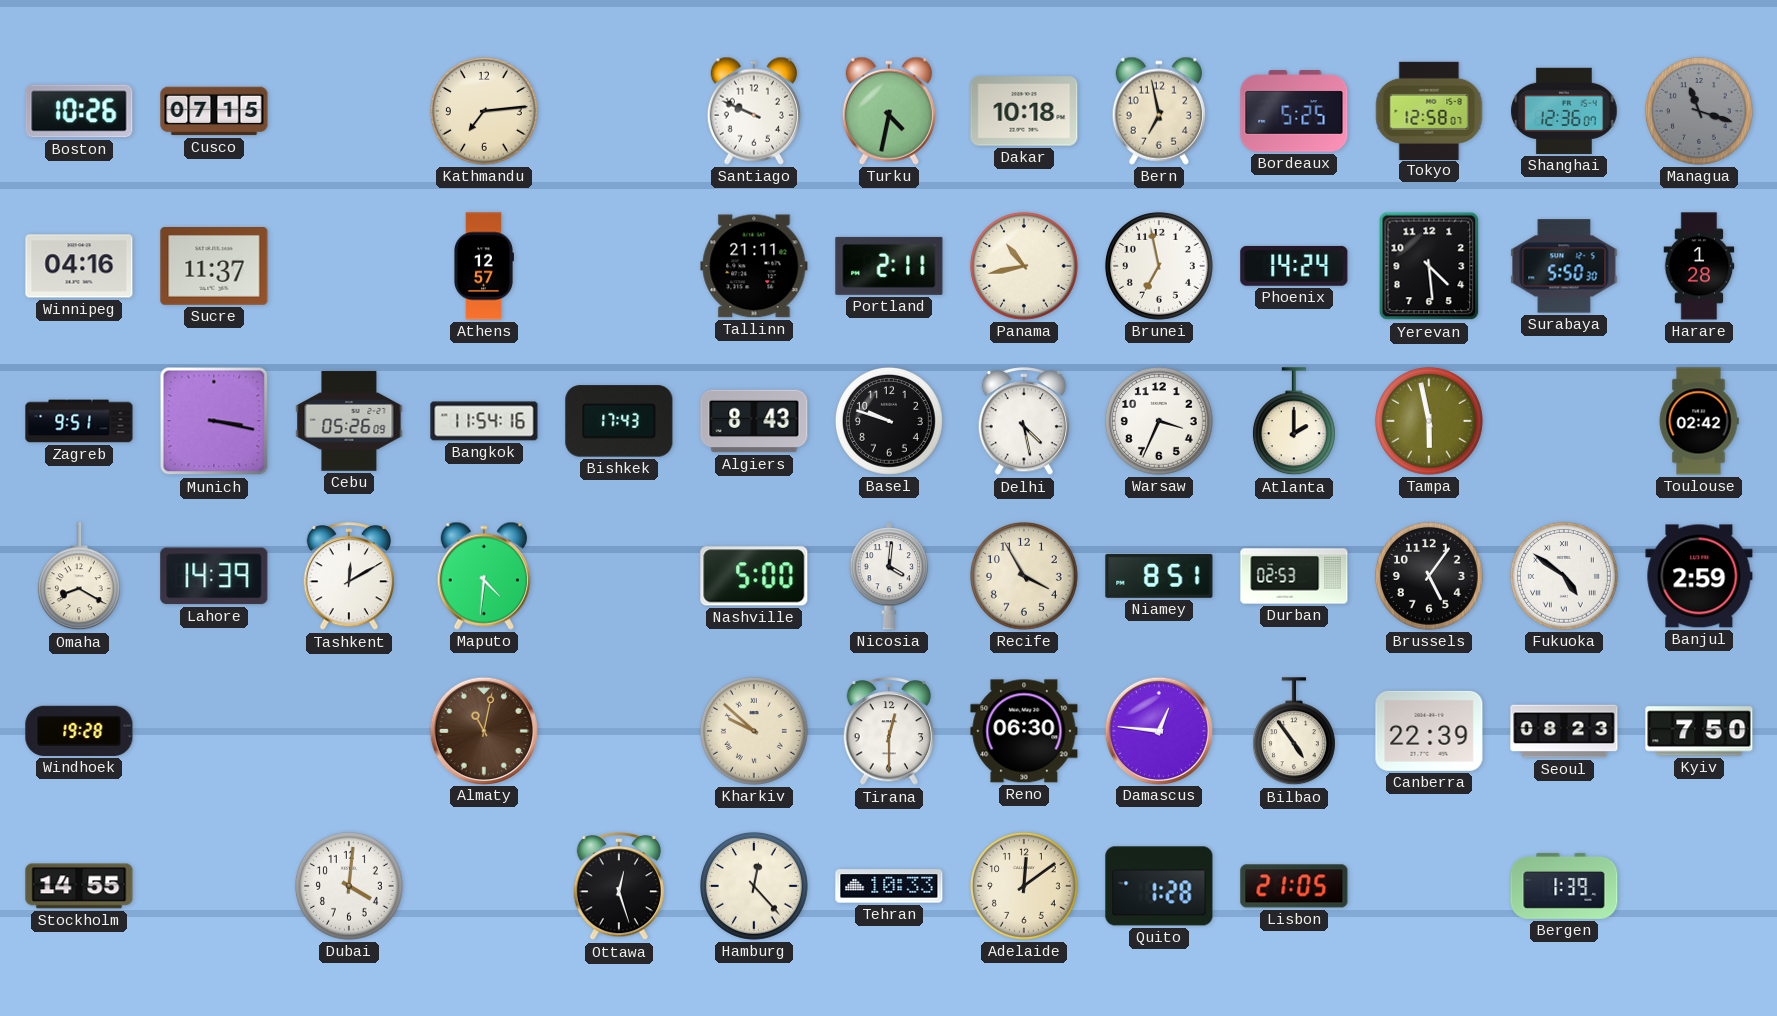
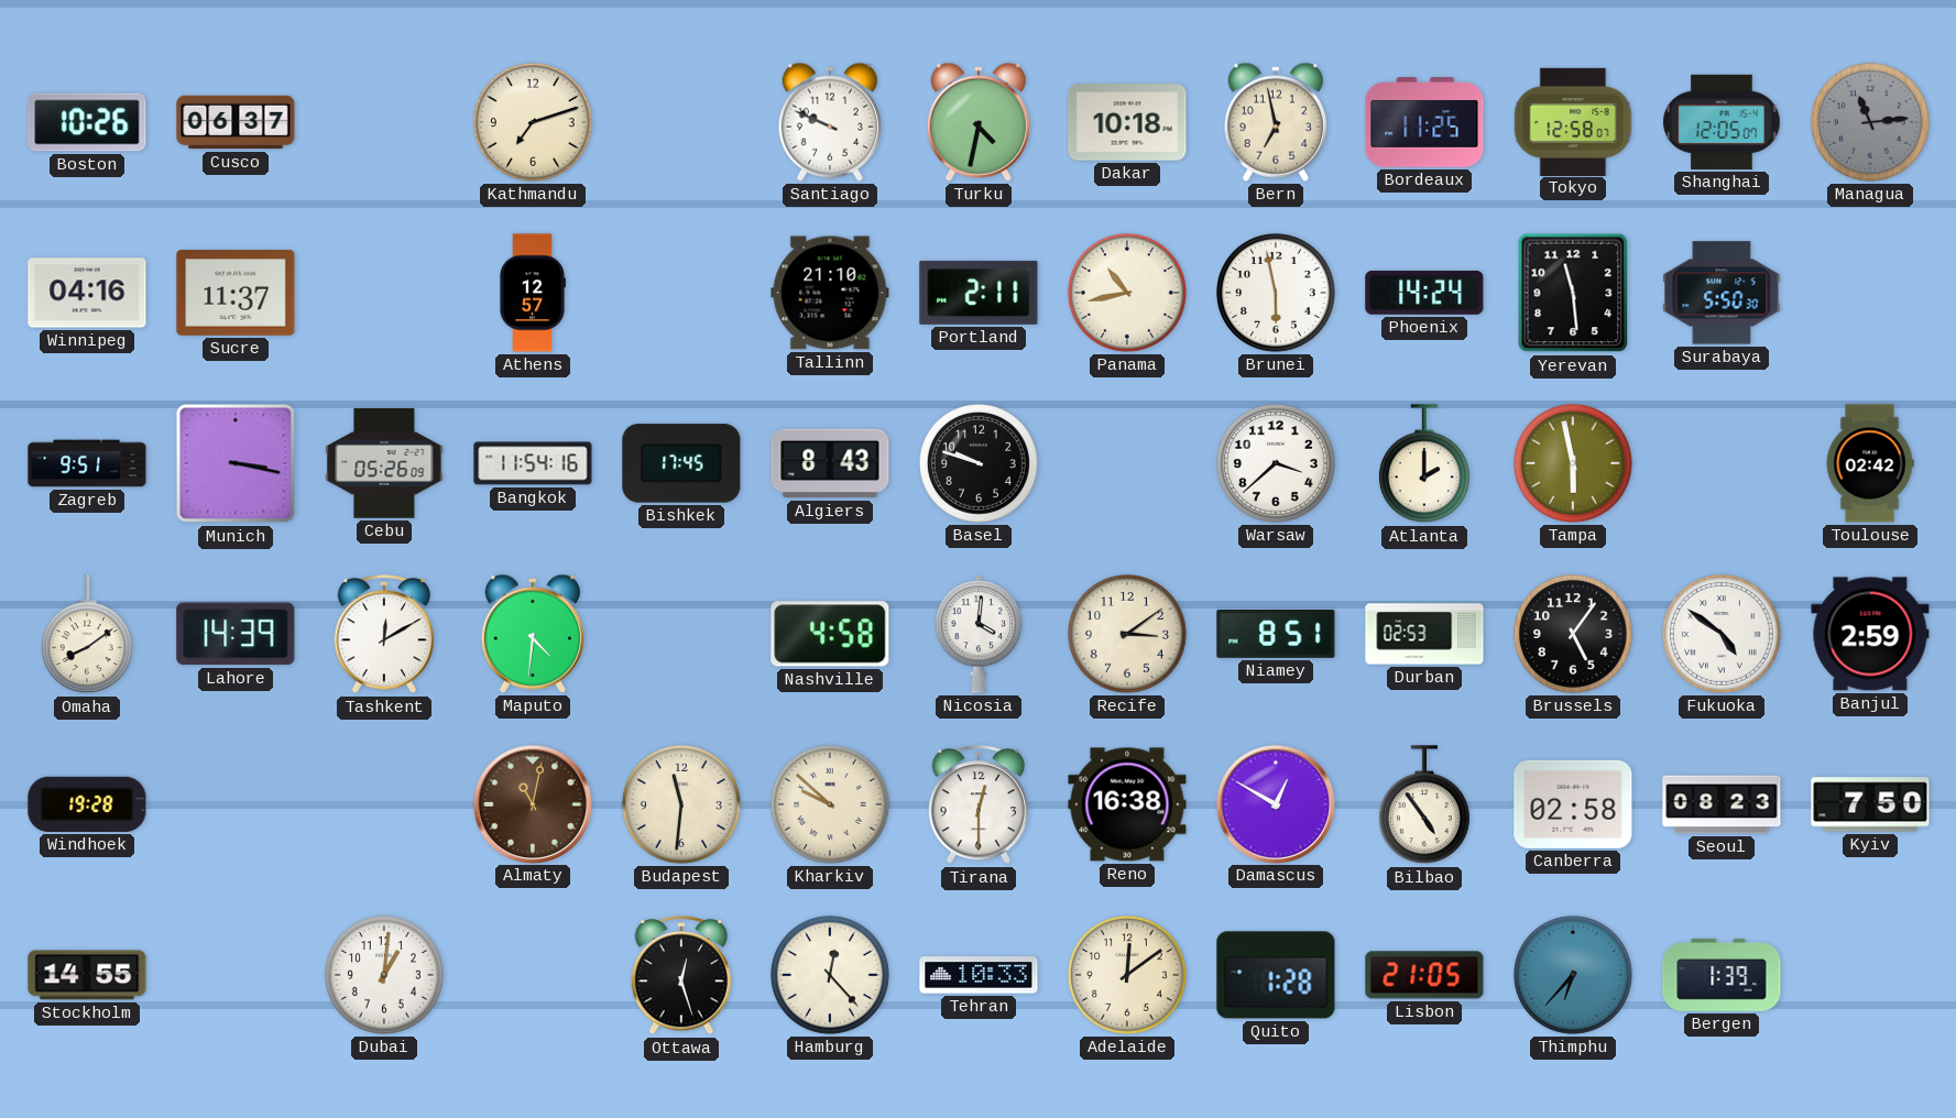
Cusco: 07:15 -> 06:37 (236, 122)
Kathmandu: 7:14 -> 7:12 (533, 122)
Bordeaux: 5:25 -> 11:25 (1424, 122)
Shanghai: 12:36 -> 12:05 (1722, 122)
Managua: 11:18 -> 11:14 (1870, 122)
Tallinn: 21:11 -> 21:10 (830, 293)
Brunei: 6:58 -> 5:58 (1276, 293)
Yerevan: 4:29 -> 11:29 (1573, 293)
Harare: 1:28 -> none (1699, 266)
Bishkek: 17:43 -> 17:45 (681, 463)
Delhi: 4:28 -> none (1024, 422)
Warsaw: 3:34 -> 3:38 (1276, 463)
Omaha: 8:20 -> 8:09 (87, 635)
Nashville: 5:00 -> 4:58 (830, 634)
Recife: 3:55 -> 3:09 (1127, 634)
Budapest: none -> 11:31 (681, 804)
Reno: 06:30 -> 16:38 (1127, 804)
Damascus: 12:46 -> 12:50 (1275, 803)
Canberra: 22:39 -> 02:58 (1573, 804)
Dubai: 4:01 -> 1:01 (384, 975)
Thimphu: none -> 6:37 (1573, 975)
